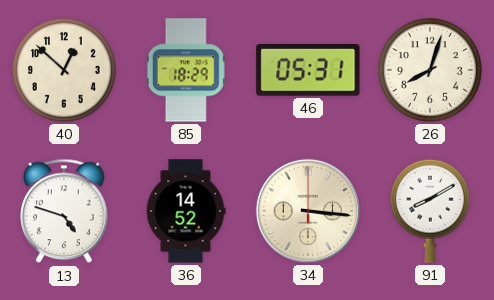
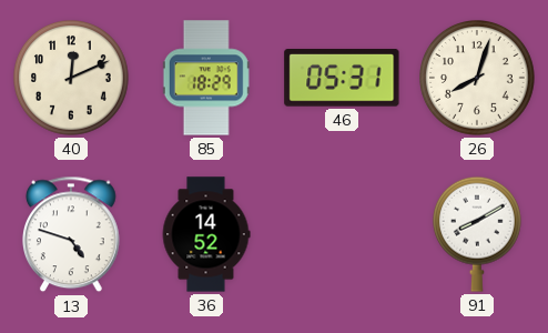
40: 12:52 -> 12:11 (72, 79)
34: 3:16 -> none (308, 211)
